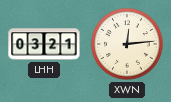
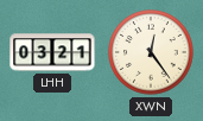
XWN: 12:14 -> 12:24 (151, 52)
